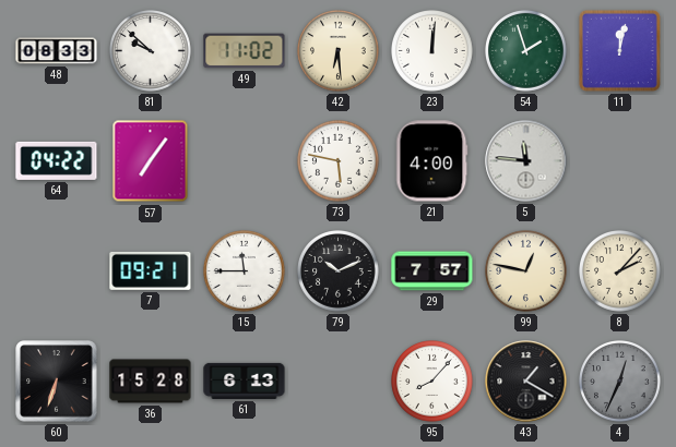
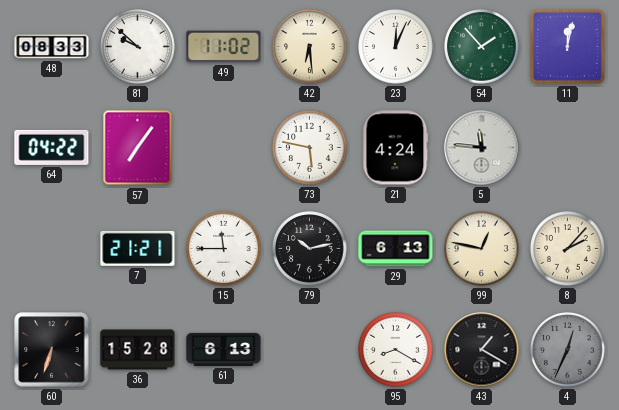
23: 12:01 -> 12:04 (396, 47)
54: 1:57 -> 1:53 (482, 47)
21: 4:00 -> 4:24 (396, 148)
7: 09:21 -> 21:21 (138, 248)
79: 10:11 -> 10:13 (310, 249)
29: 7:57 -> 6:13 (396, 249)
95: 8:07 -> 8:20 (396, 350)
